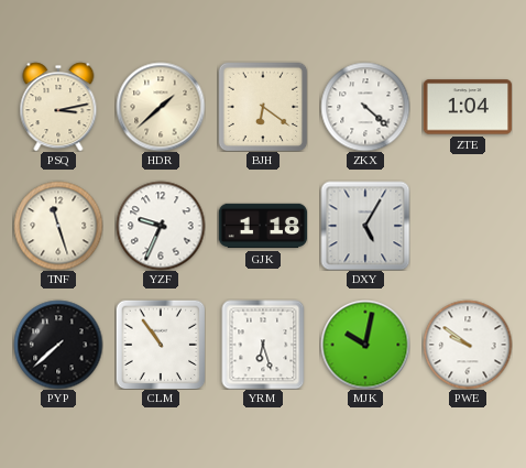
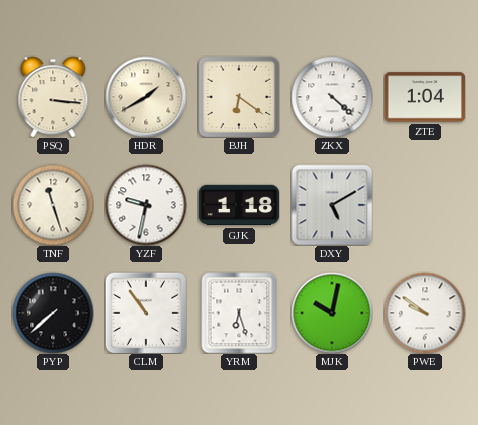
PSQ: 3:13 -> 3:16 (53, 97)
HDR: 1:38 -> 1:40 (146, 97)
YZF: 9:34 -> 9:32 (146, 205)
DXY: 5:05 -> 5:10 (332, 205)
